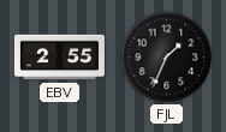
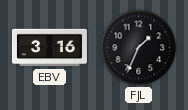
EBV: 2:55 -> 3:16 (49, 48)
